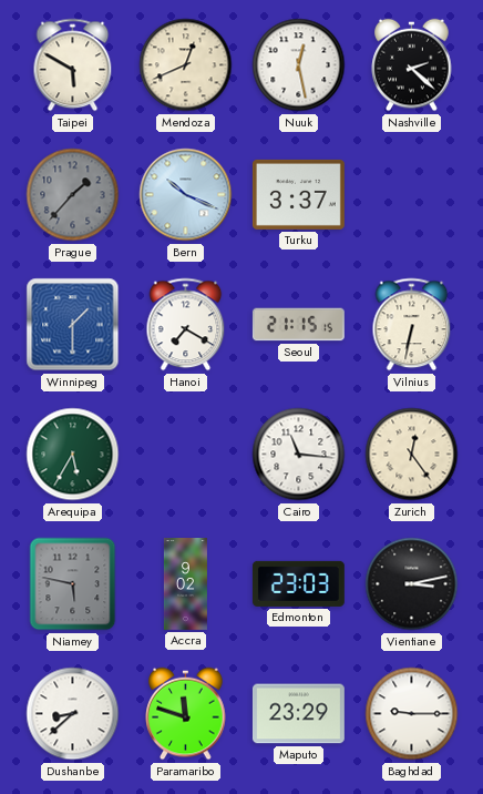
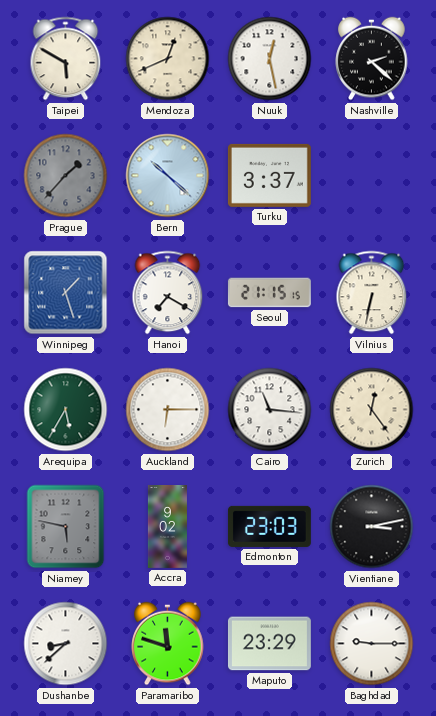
Bern: 10:19 -> 10:22 (168, 176)
Winnipeg: 1:30 -> 1:27 (66, 293)
Auckland: none -> 6:15 (168, 410)
